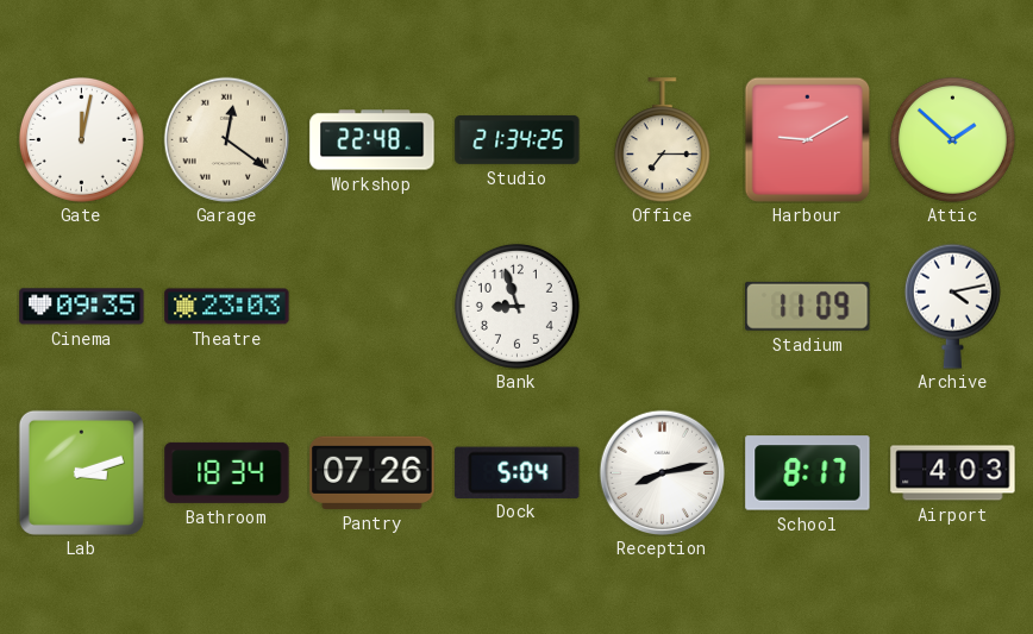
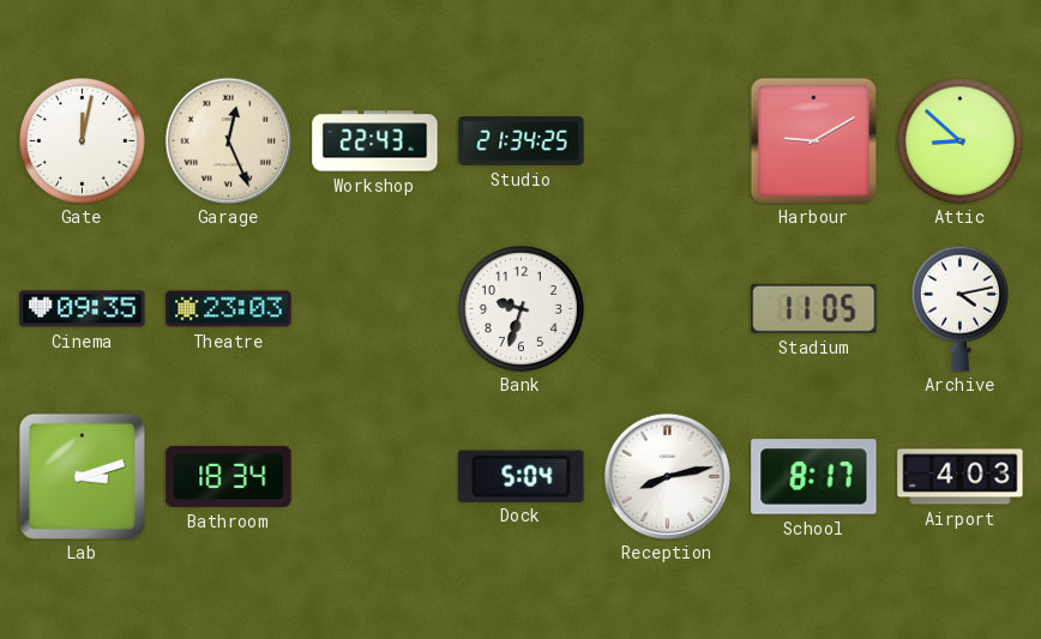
Garage: 12:21 -> 12:26 (228, 140)
Workshop: 22:48 -> 22:43 (375, 141)
Office: 7:15 -> none (662, 140)
Attic: 1:52 -> 8:52 (959, 140)
Bank: 8:57 -> 9:33 (520, 308)
Stadium: 11:09 -> 11:05 (814, 308)
Pantry: 07:26 -> none (372, 472)
